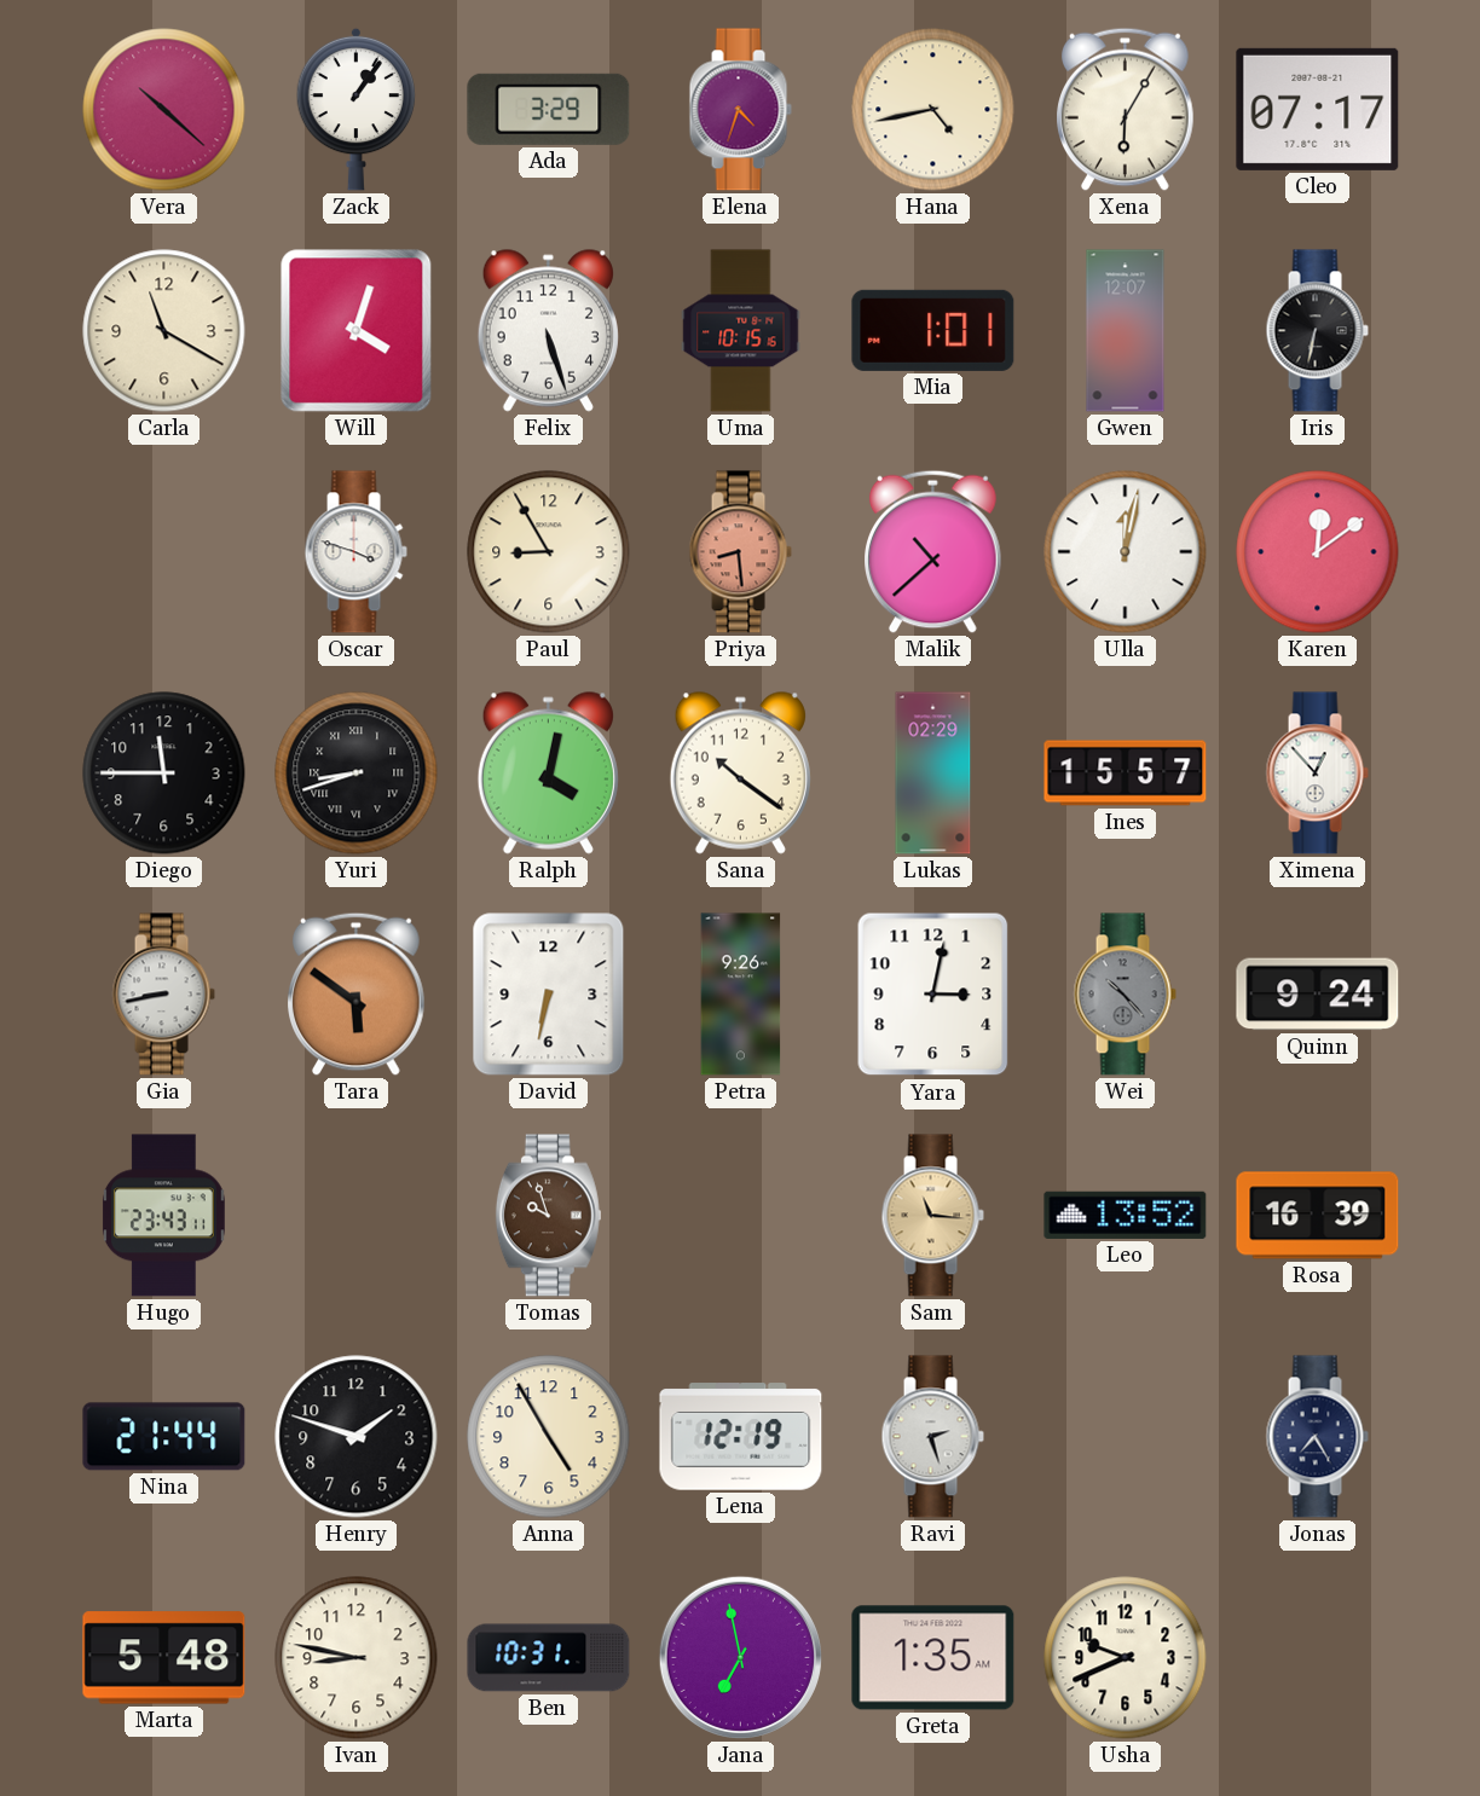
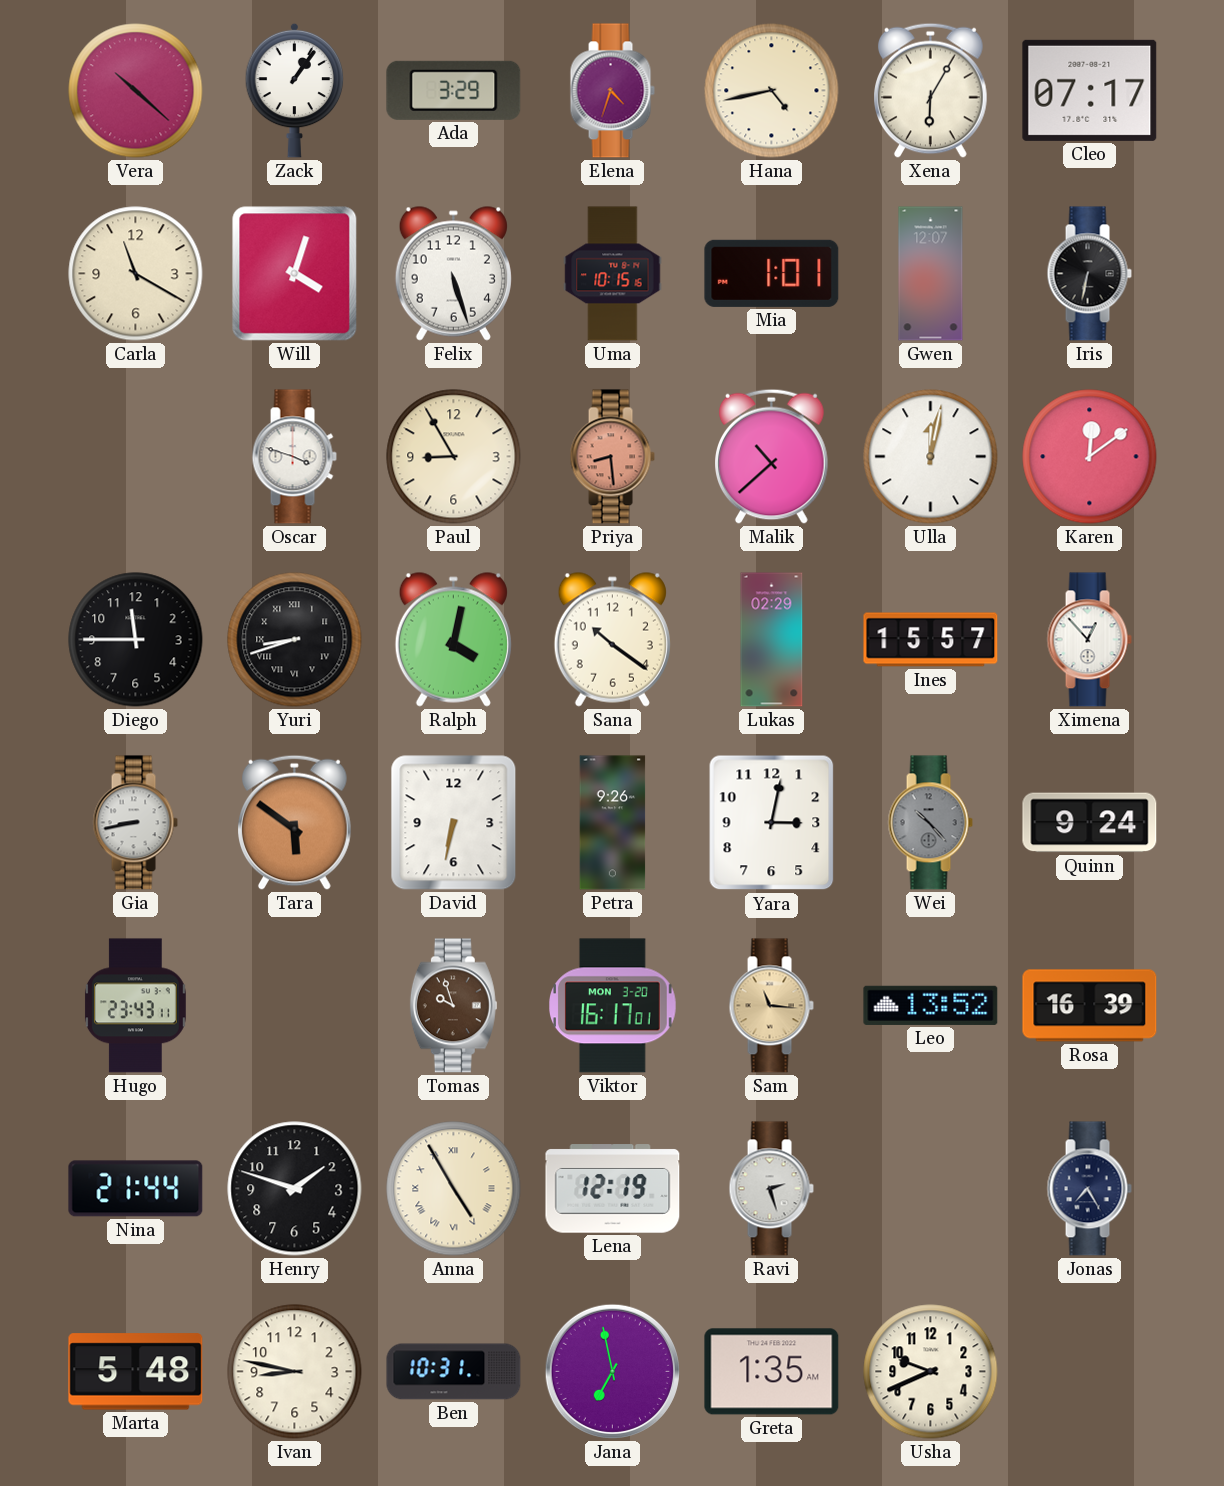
Viktor: none -> 16:17 (613, 1006)
Anna numerals: Arabic -> Roman (454, 1189)
